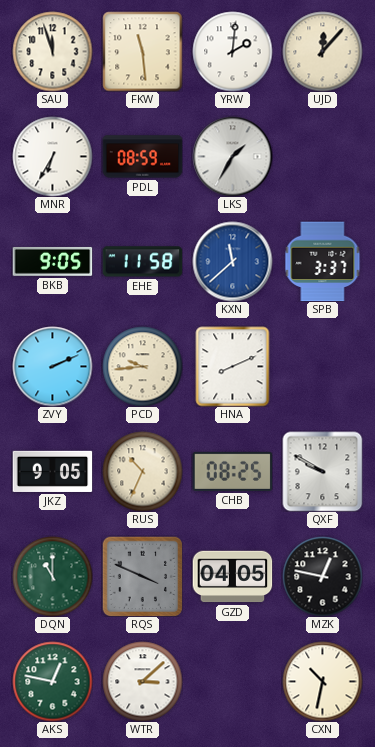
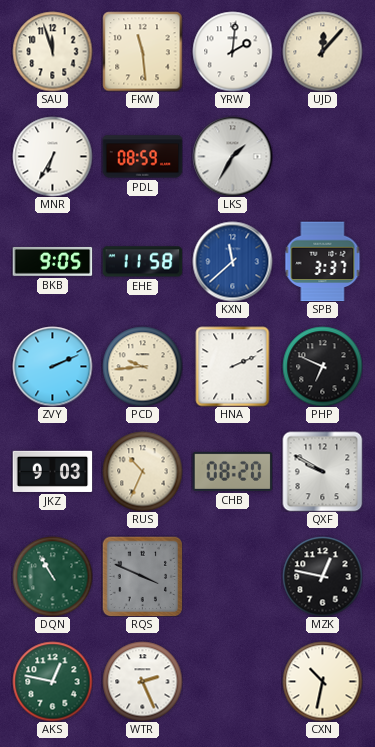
HNA: 8:11 -> 2:11 (233, 366)
PHP: none -> 6:49 (322, 366)
JKZ: 9:05 -> 9:03 (52, 471)
CHB: 08:25 -> 08:20 (232, 471)
DQN: 11:00 -> 10:55 (52, 576)
GZD: 04:05 -> none (232, 577)
WTR: 3:08 -> 2:26 (142, 681)
